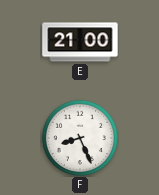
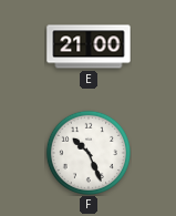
F: 8:26 -> 10:26 (87, 152)
